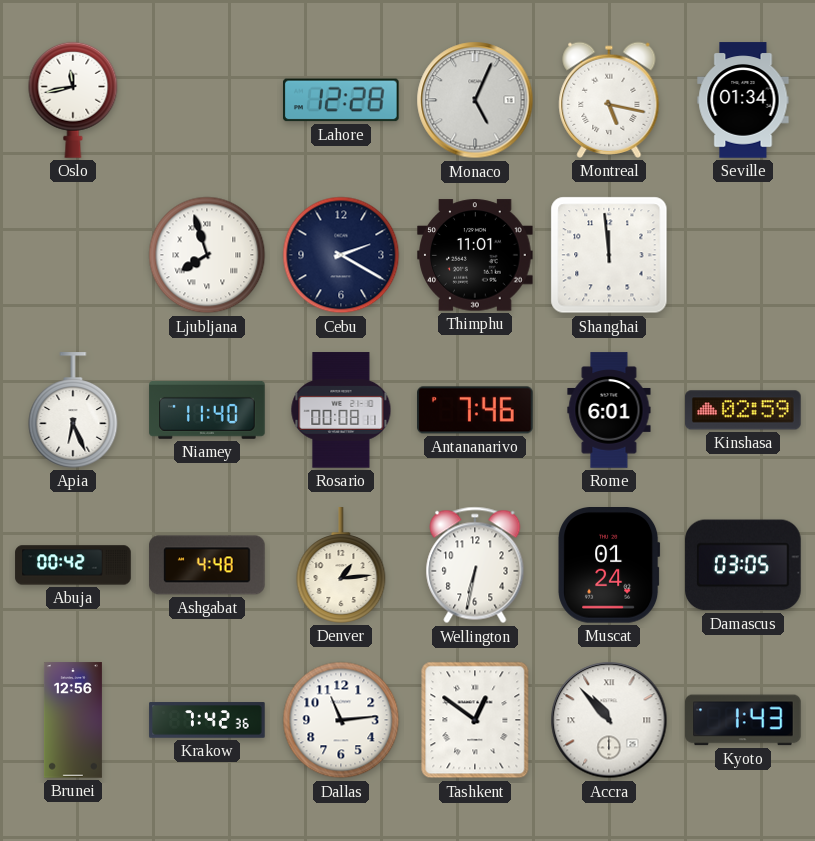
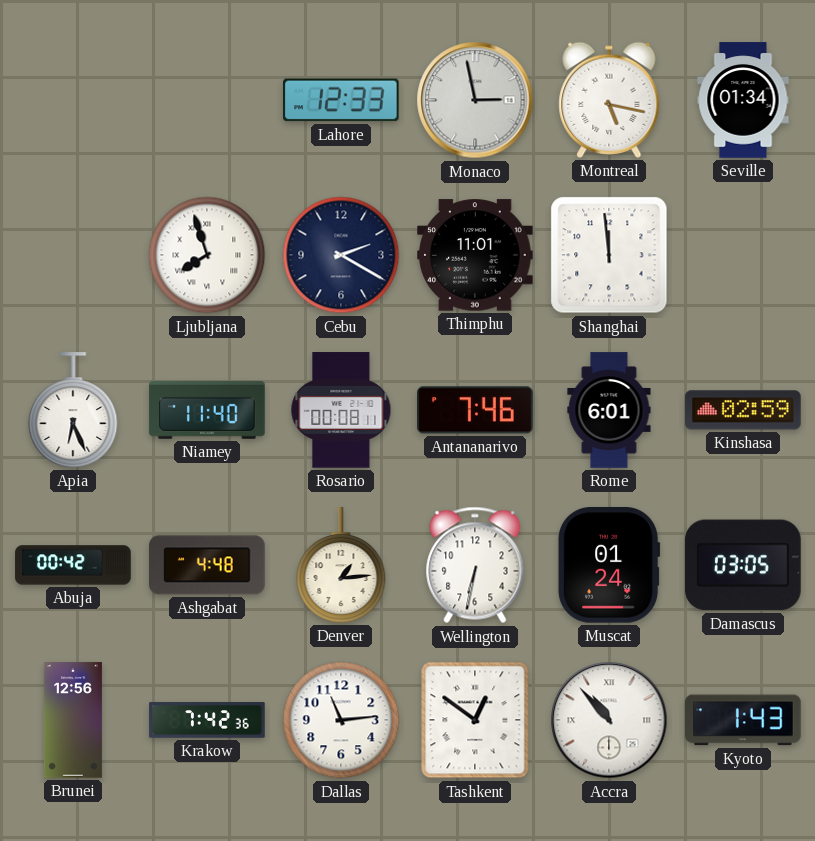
Oslo: 11:43 -> none (73, 100)
Lahore: 12:28 -> 12:33 (342, 100)
Monaco: 5:04 -> 2:58 (475, 100)
